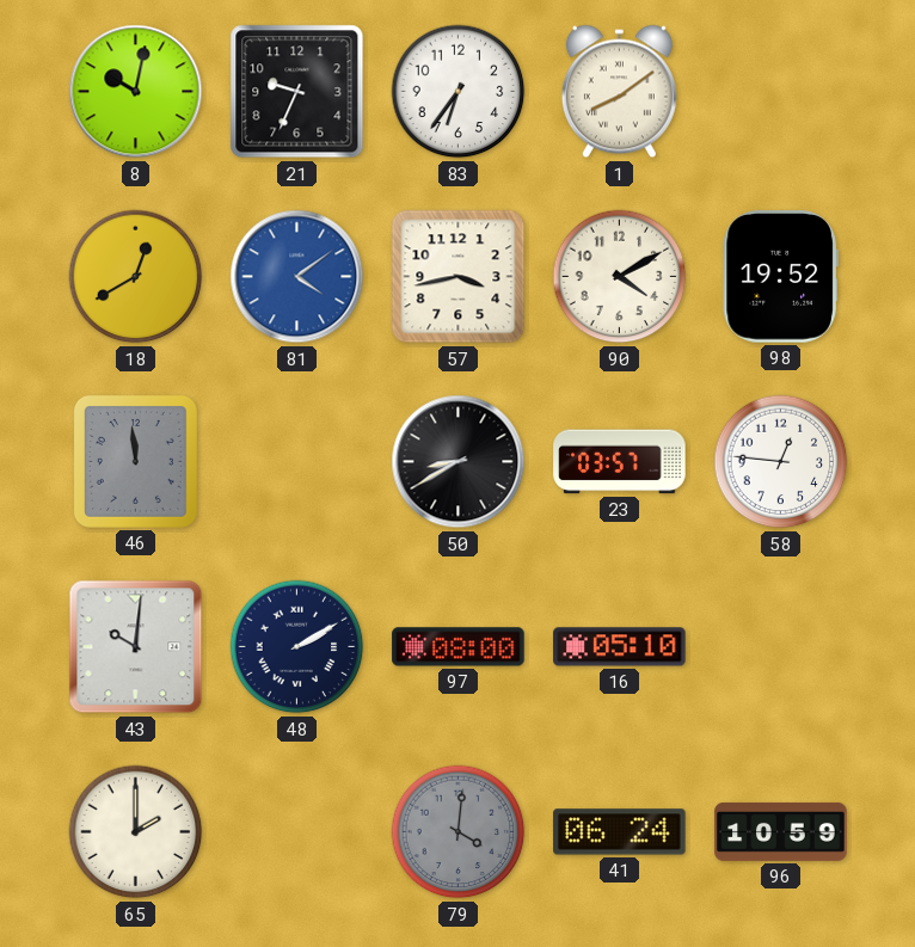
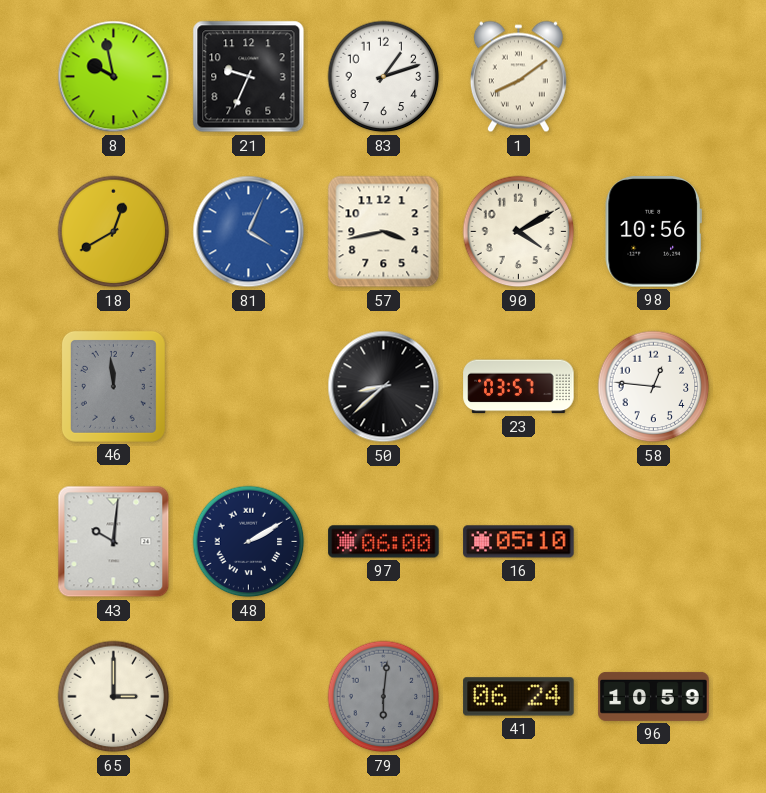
8: 10:02 -> 9:58 (114, 77)
83: 6:36 -> 1:12 (384, 77)
81: 4:09 -> 4:04 (249, 232)
98: 19:52 -> 10:56 (653, 232)
50: 8:40 -> 8:38 (384, 387)
97: 08:00 -> 06:00 (384, 542)
65: 2:00 -> 3:00 (114, 697)
79: 4:01 -> 6:01 (384, 697)
